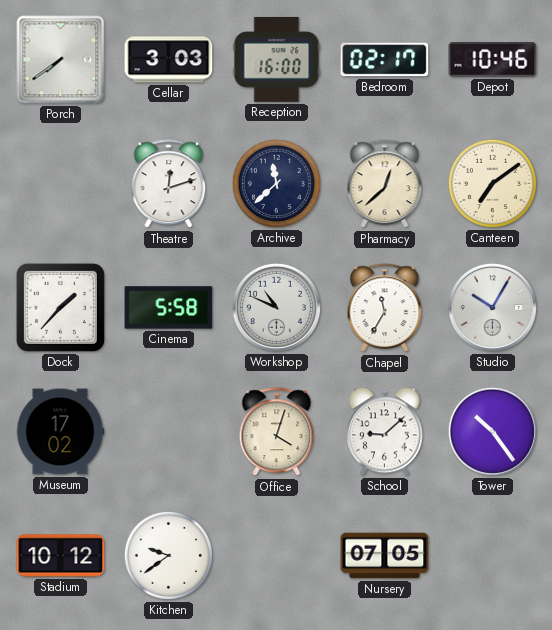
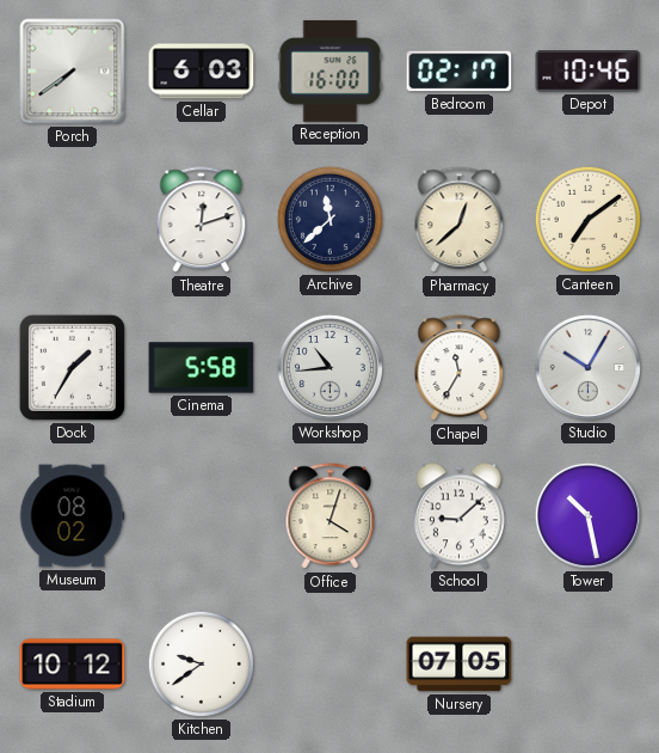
Cellar: 3:03 -> 6:03 (202, 72)
Dock: 1:37 -> 1:35 (72, 367)
Workshop: 10:49 -> 10:44 (329, 367)
Museum: 17:02 -> 08:02 (72, 516)
Tower: 10:24 -> 10:28 (587, 515)
